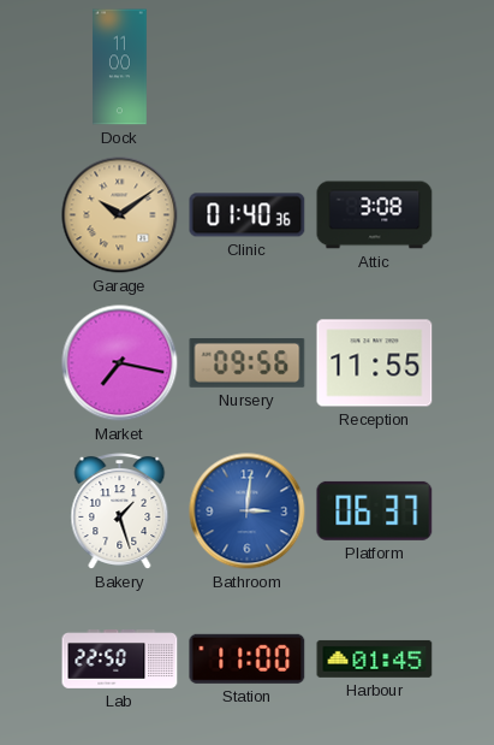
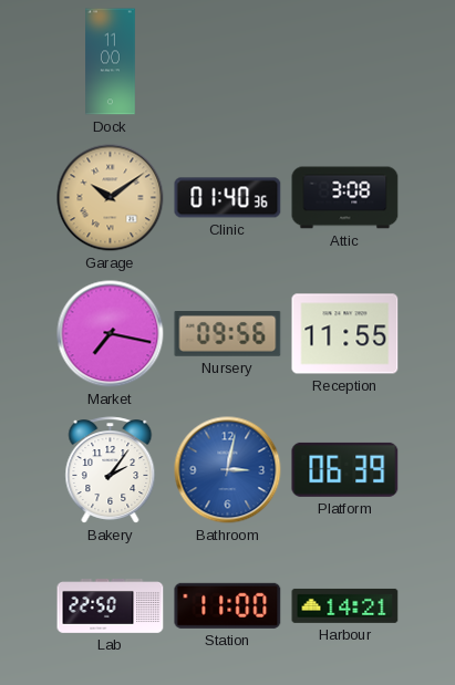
Bakery: 1:27 -> 2:06 (111, 470)
Bathroom: 3:01 -> 3:02 (228, 470)
Platform: 06:37 -> 06:39 (345, 469)
Harbour: 01:45 -> 14:21 (345, 605)
